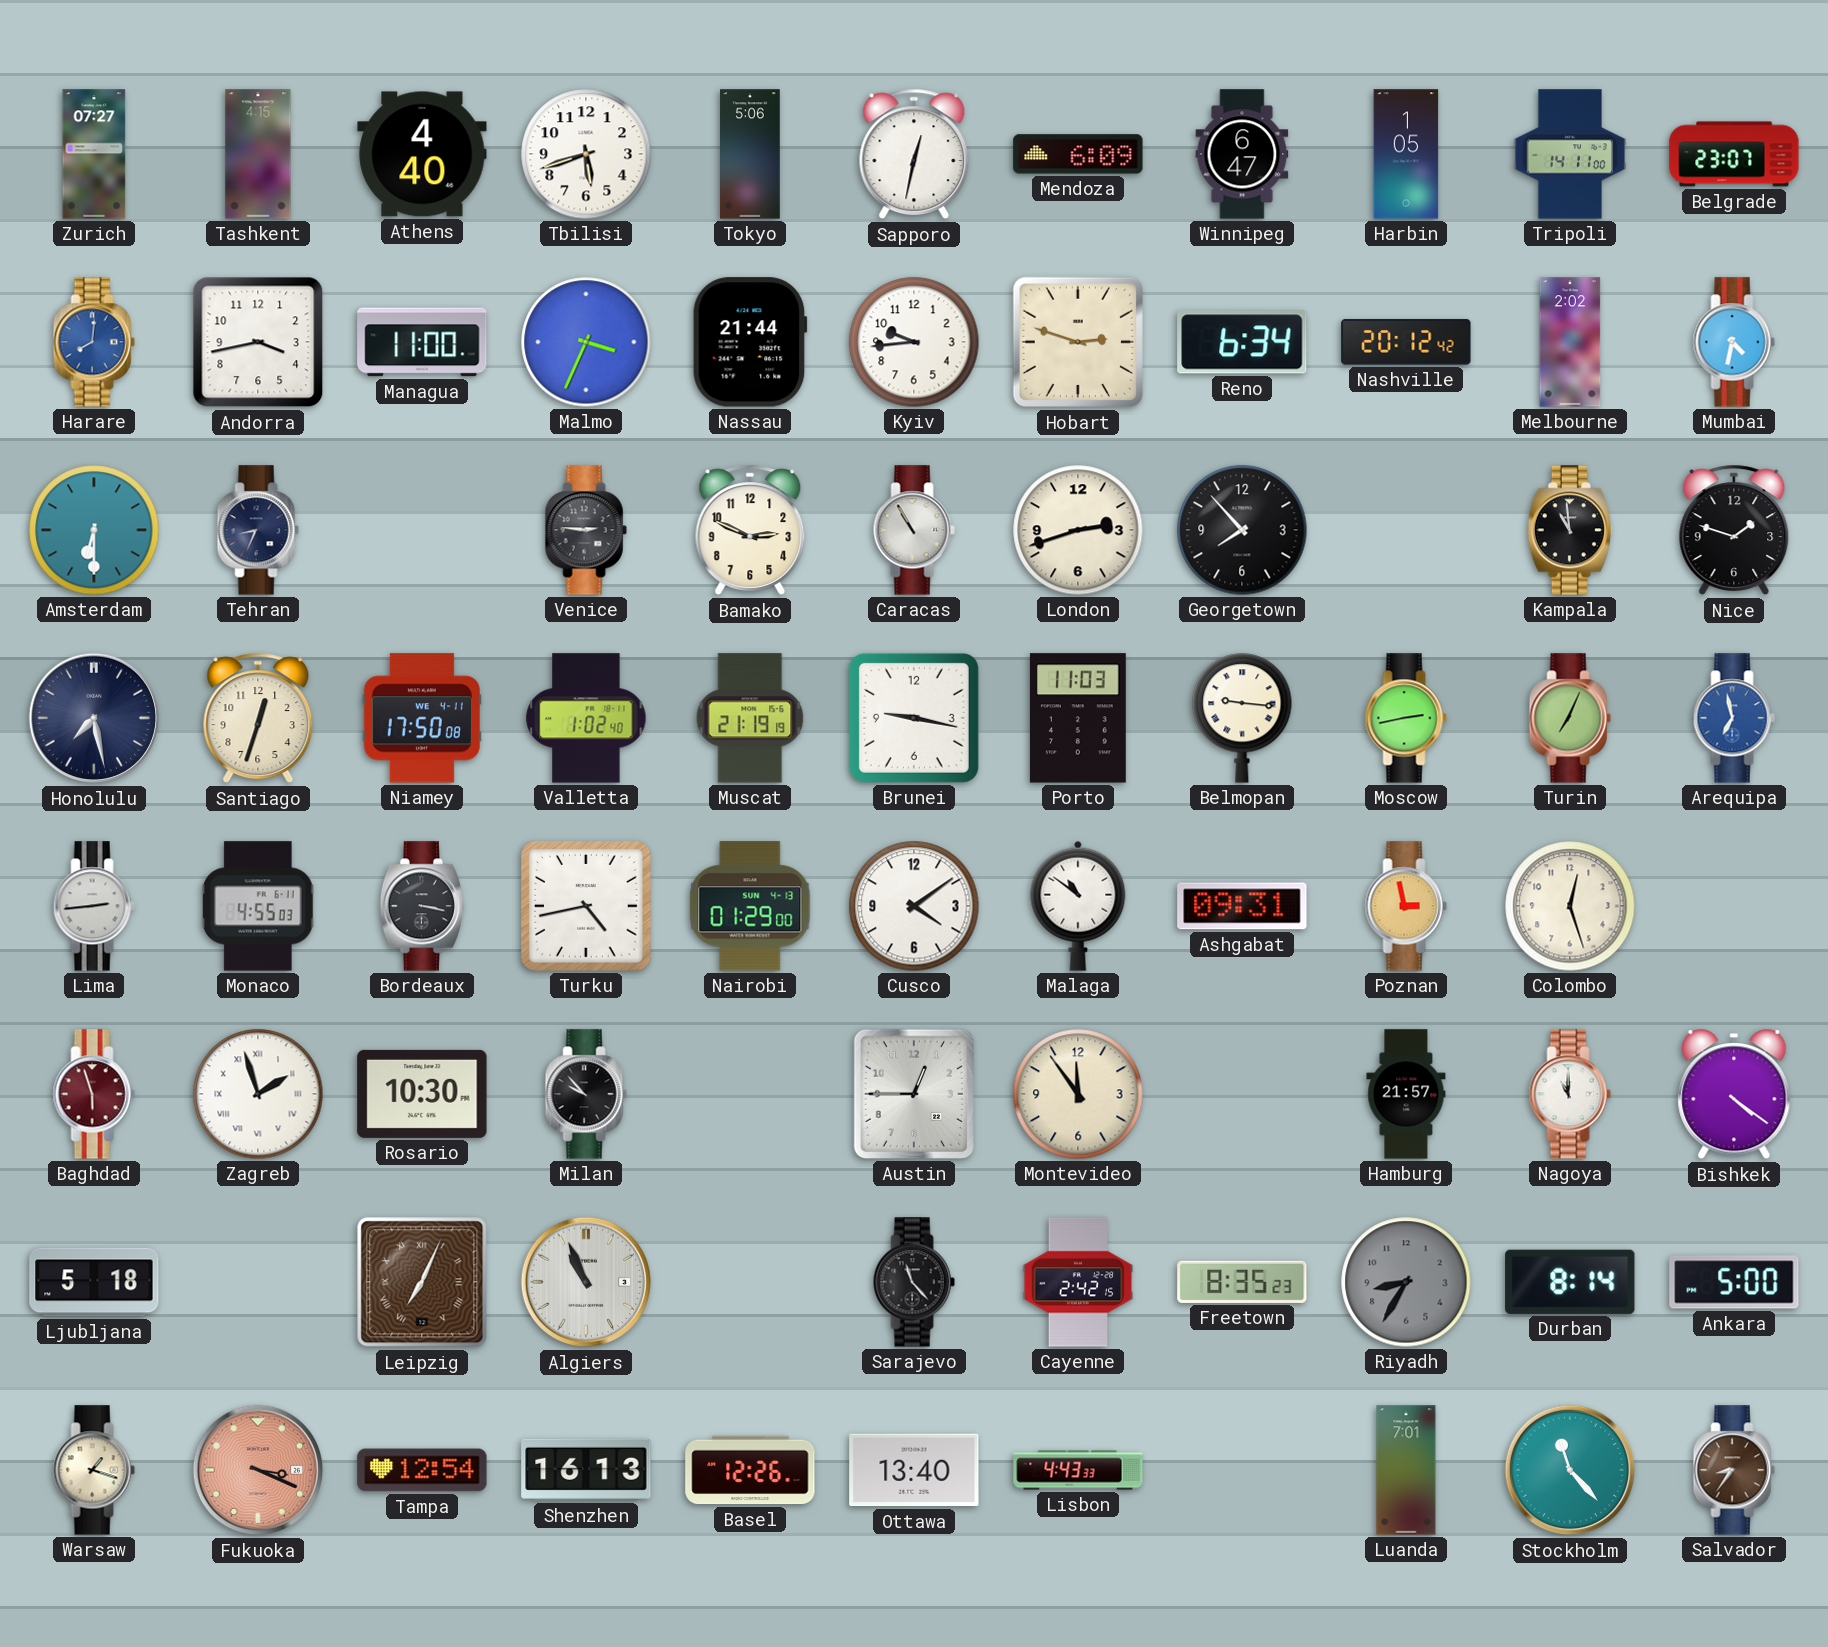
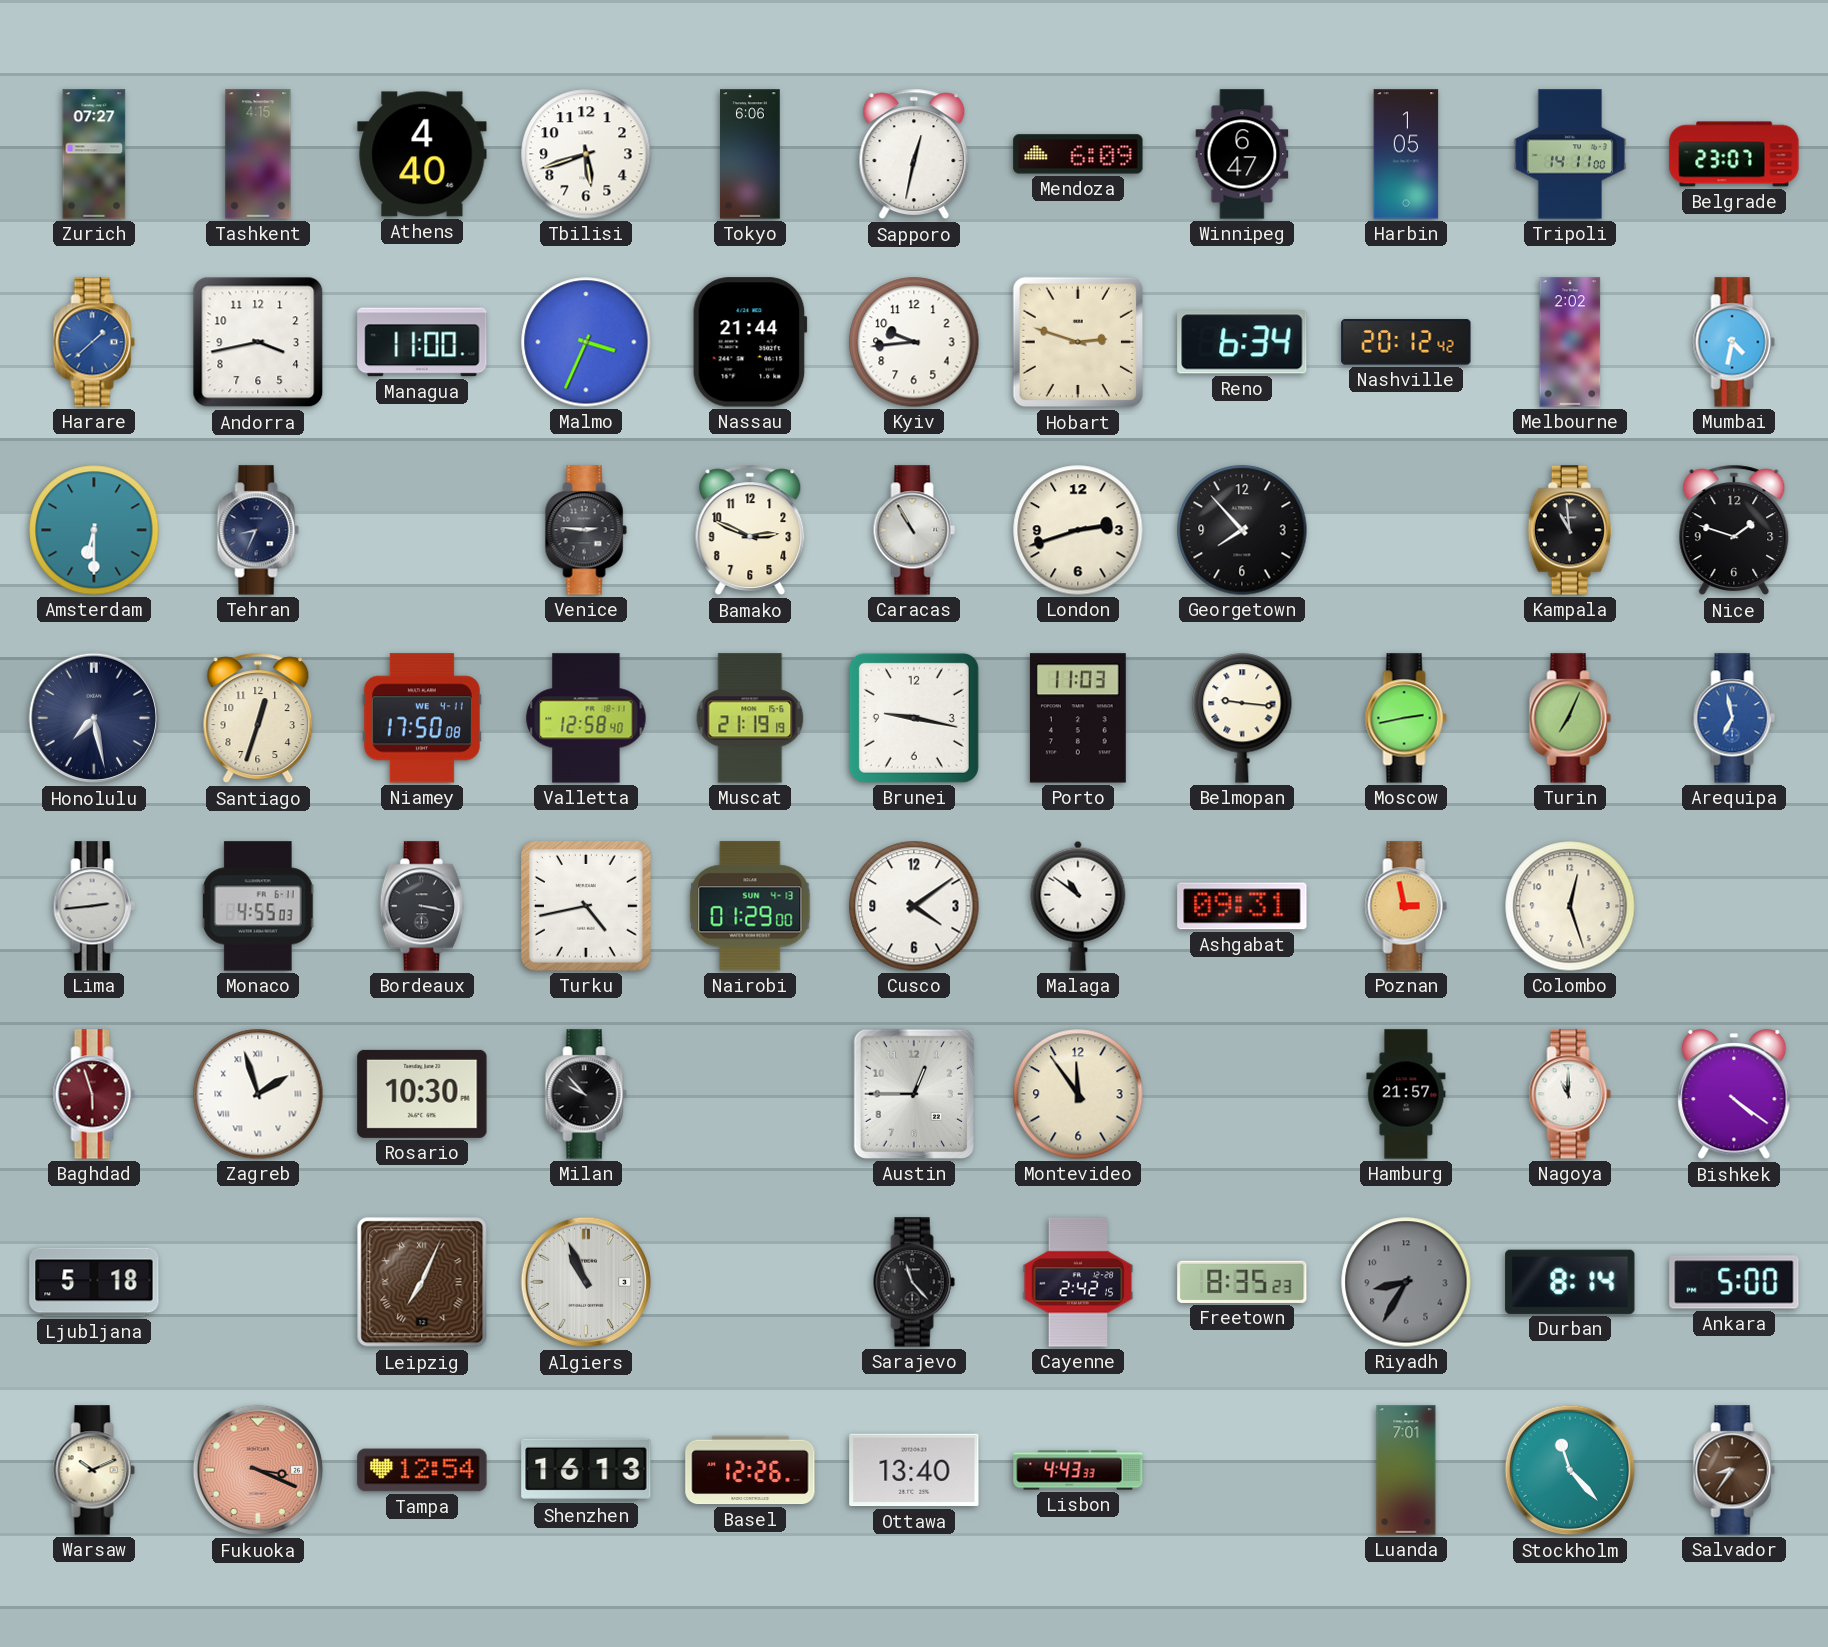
Tokyo: 5:06 -> 6:06 (750, 154)
Harare: 8:01 -> 1:38 (94, 342)
Valletta: 1:02 -> 12:58 (586, 718)
Warsaw: 1:18 -> 10:11 (94, 1470)
